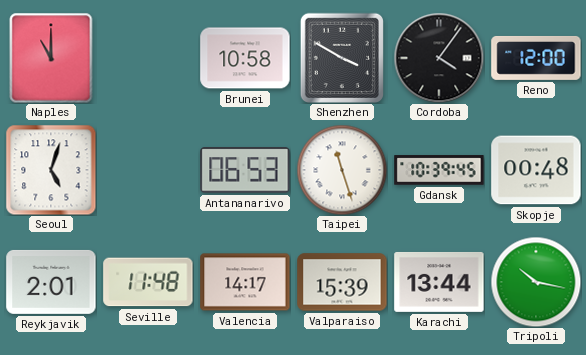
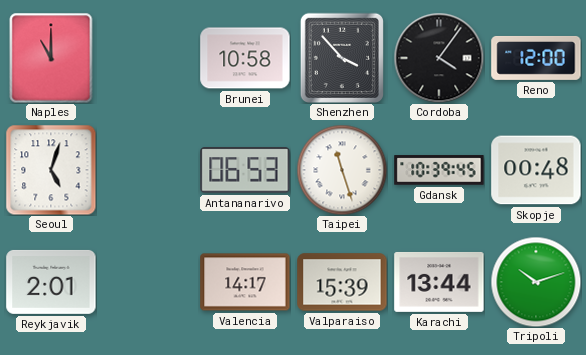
Shenzhen: 3:50 -> 3:53 (342, 57)
Seville: 11:48 -> none (148, 282)
Tripoli: 10:17 -> 10:12 (536, 282)
